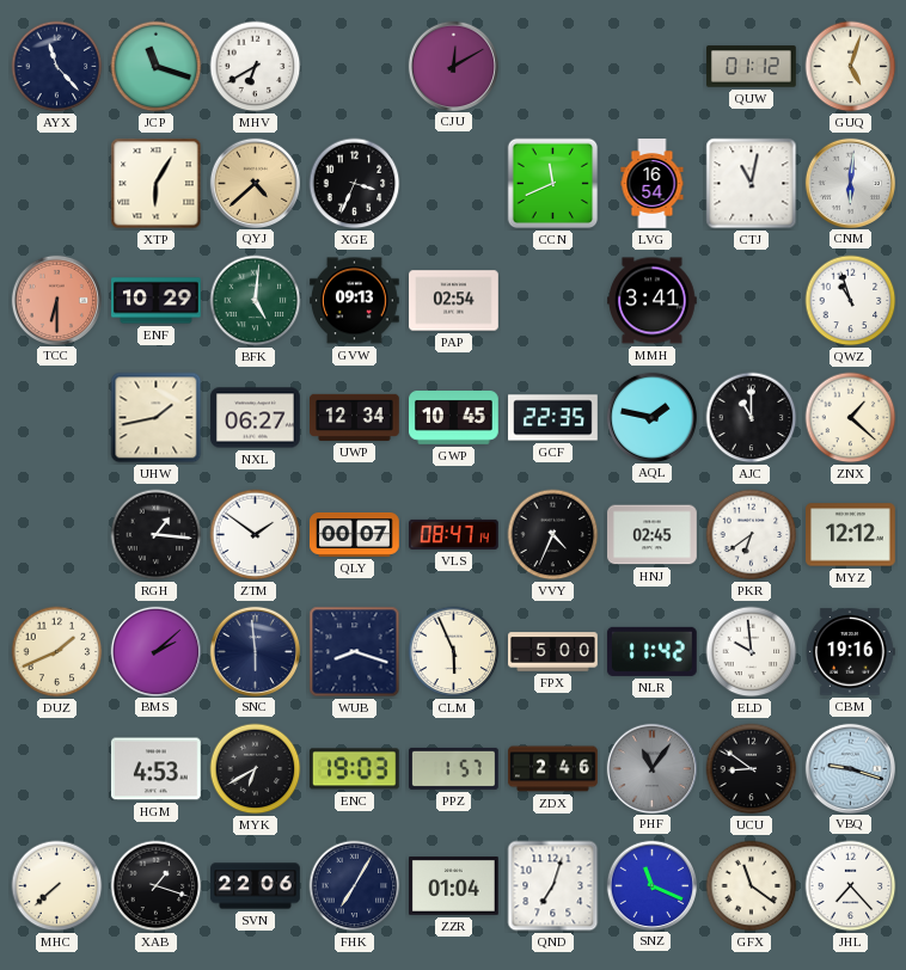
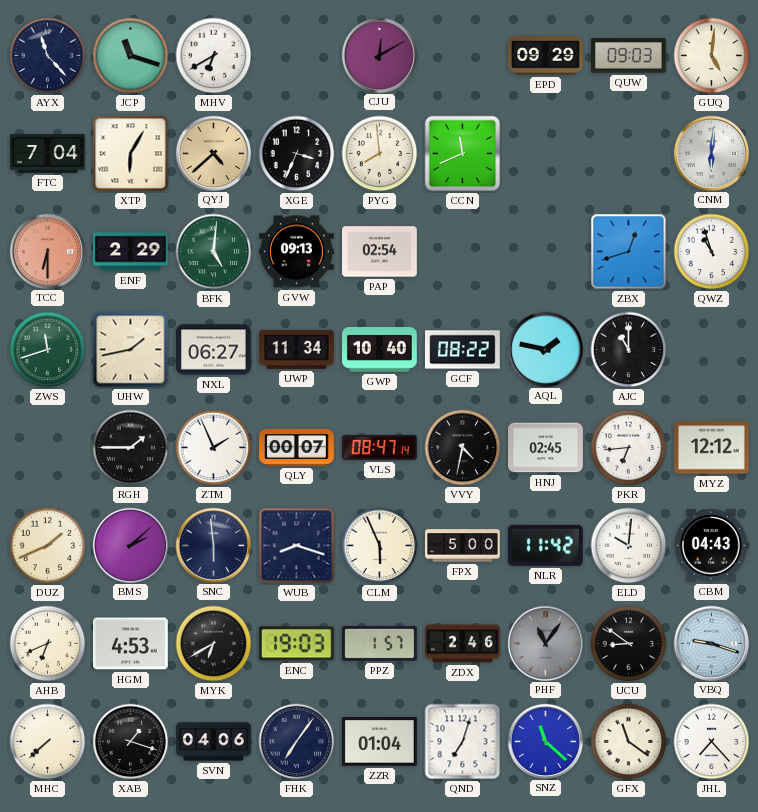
EPD: none -> 09:29 (546, 56)
QUW: 01:12 -> 09:03 (629, 56)
GUQ: 5:03 -> 5:01 (712, 56)
FTC: none -> 7:04 (48, 154)
PYG: none -> 7:59 (380, 154)
LVG: 16:54 -> none (653, 184)
CTJ: 11:02 -> none (752, 184)
ENF: 10:29 -> 2:29 (131, 252)
MMH: 3:41 -> none (653, 301)
ZBX: none -> 12:42 (629, 252)
ZWS: none -> 11:42 (48, 350)
UWP: 12:34 -> 11:34 (297, 349)
GWP: 10:45 -> 10:40 (380, 350)
GCF: 22:35 -> 08:22 (463, 350)
ZNX: 1:22 -> none (851, 418)
RGH: 1:16 -> 1:45 (131, 448)
ZTM: 1:51 -> 1:56 (214, 448)
VVY: 4:34 -> 4:32 (463, 448)
PKR: 6:39 -> 6:44 (629, 448)
ELD: 9:59 -> 10:01 (629, 546)
CBM: 19:16 -> 04:43 (711, 546)
AHB: none -> 6:41 (48, 644)
SVN: 22:06 -> 04:06 (214, 742)
FHK: 7:05 -> 7:06 (297, 742)
SNZ: 11:19 -> 11:22 (545, 741)
